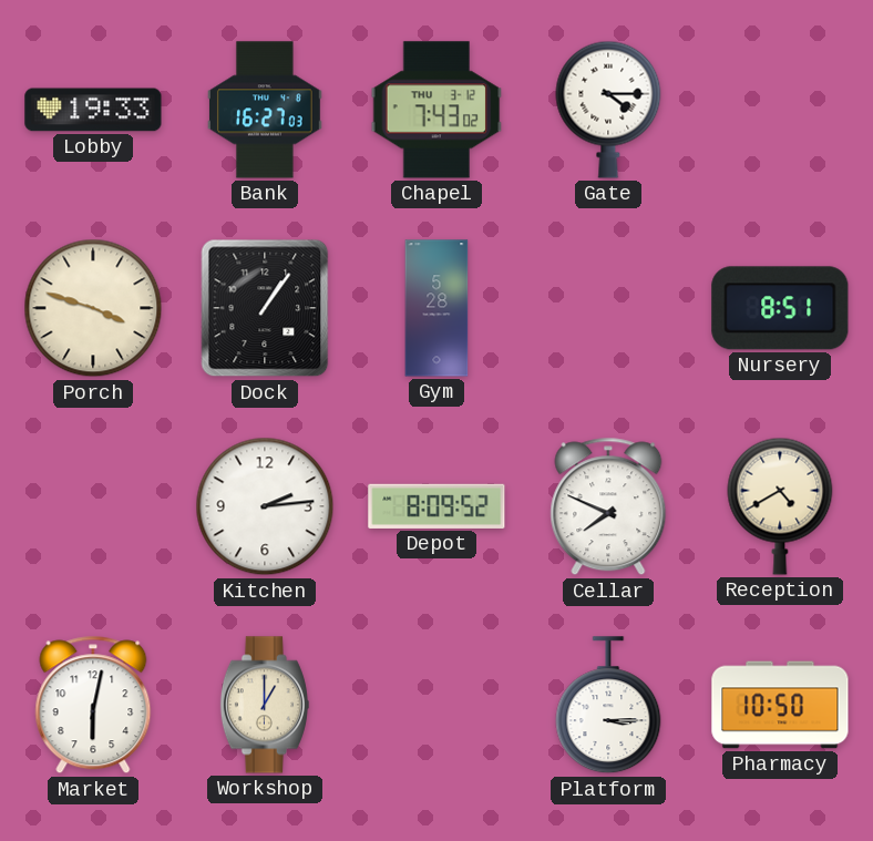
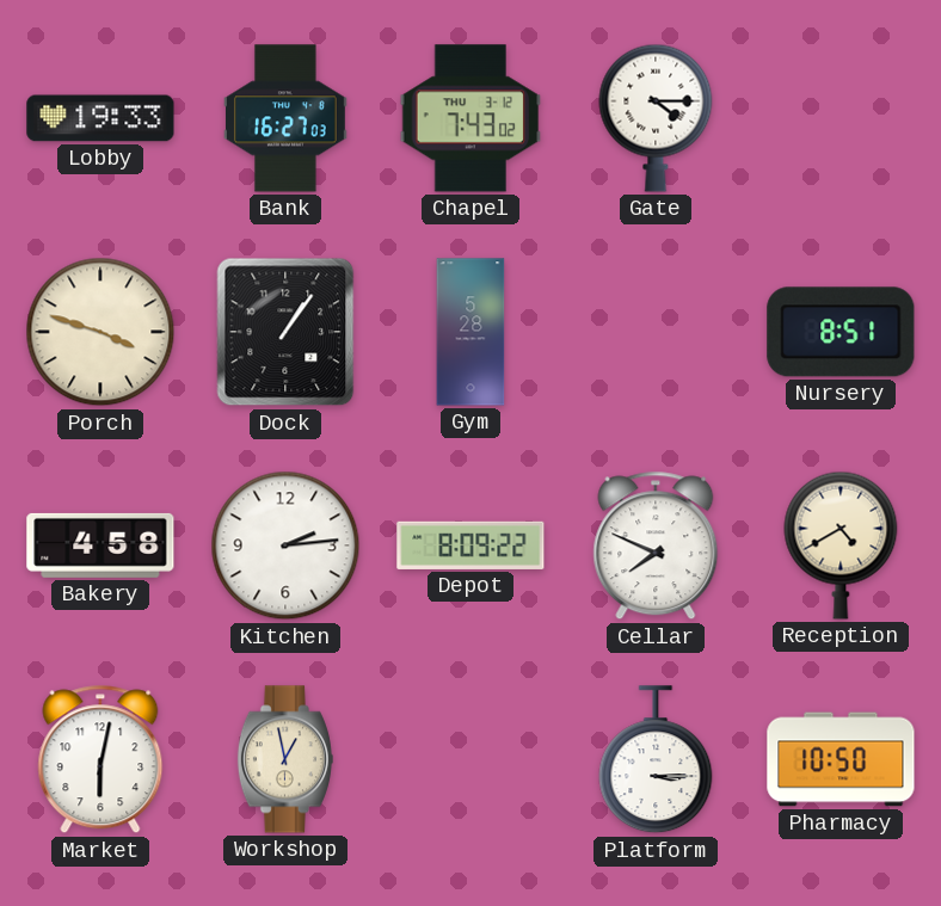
Bakery: none -> 4:58 (100, 546)
Depot: 8:09:52 -> 8:09:22 (470, 546)
Workshop: 1:00 -> 12:58 (285, 759)
